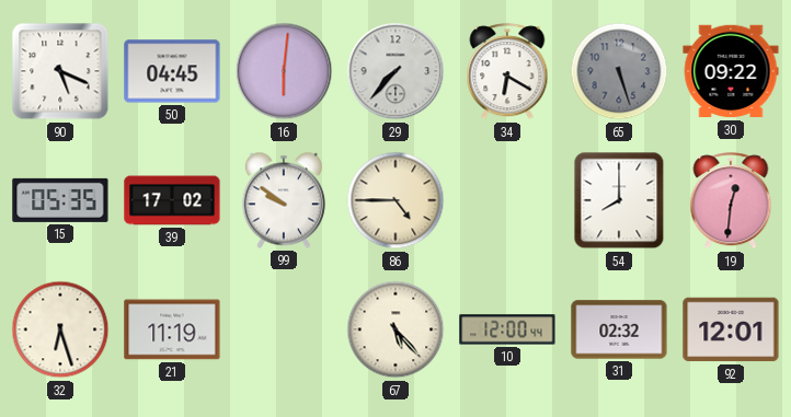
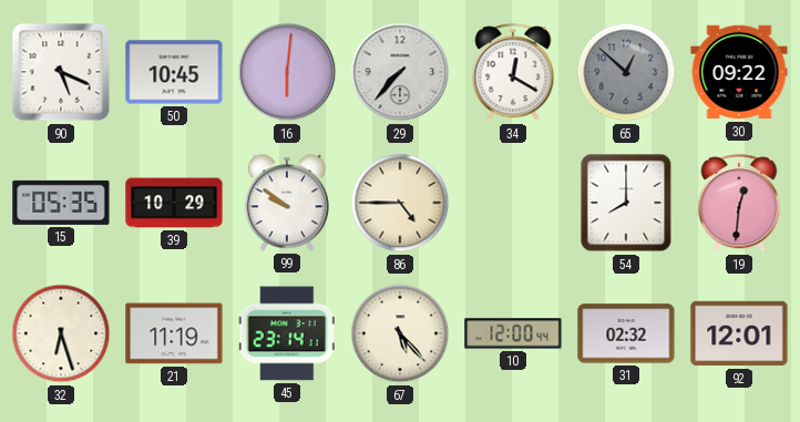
50: 04:45 -> 10:45 (174, 72)
34: 6:20 -> 12:20 (513, 73)
65: 5:27 -> 12:52 (626, 72)
39: 17:02 -> 10:29 (174, 203)
45: none -> 23:14 (287, 333)
